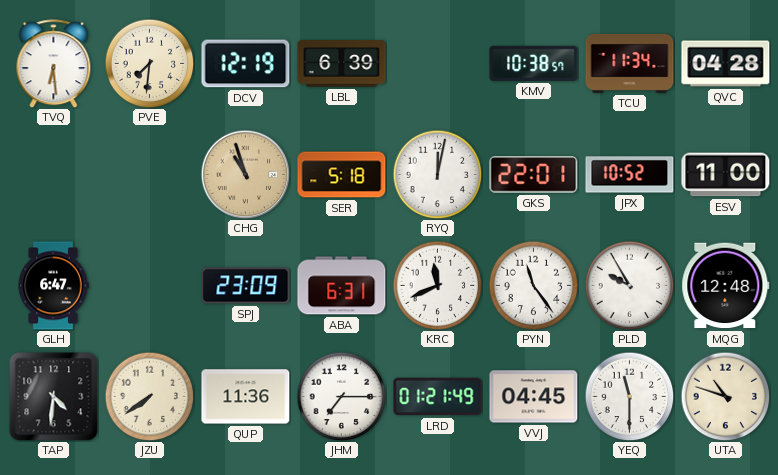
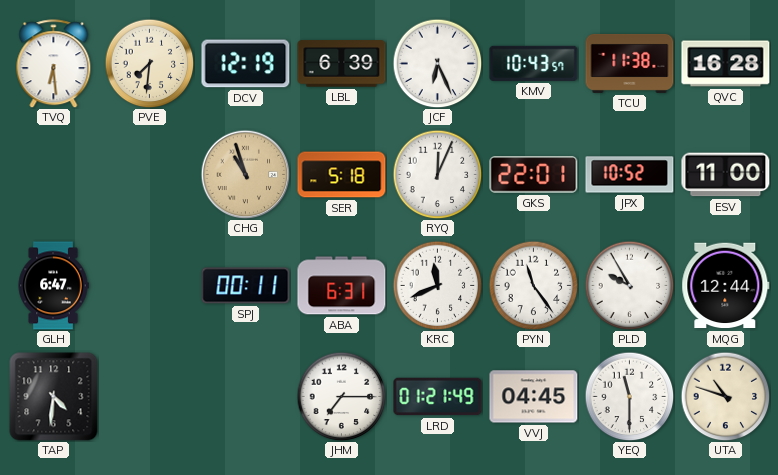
JCF: none -> 6:26 (437, 63)
KMV: 10:38 -> 10:43 (534, 63)
TCU: 11:34 -> 11:38 (630, 63)
QVC: 04:28 -> 16:28 (726, 64)
RYQ: 12:02 -> 12:04 (437, 174)
SPJ: 23:09 -> 00:11 (246, 286)
MQG: 12:48 -> 12:44 (726, 286)
JZU: 7:39 -> none (149, 396)
QUP: 11:36 -> none (246, 397)
